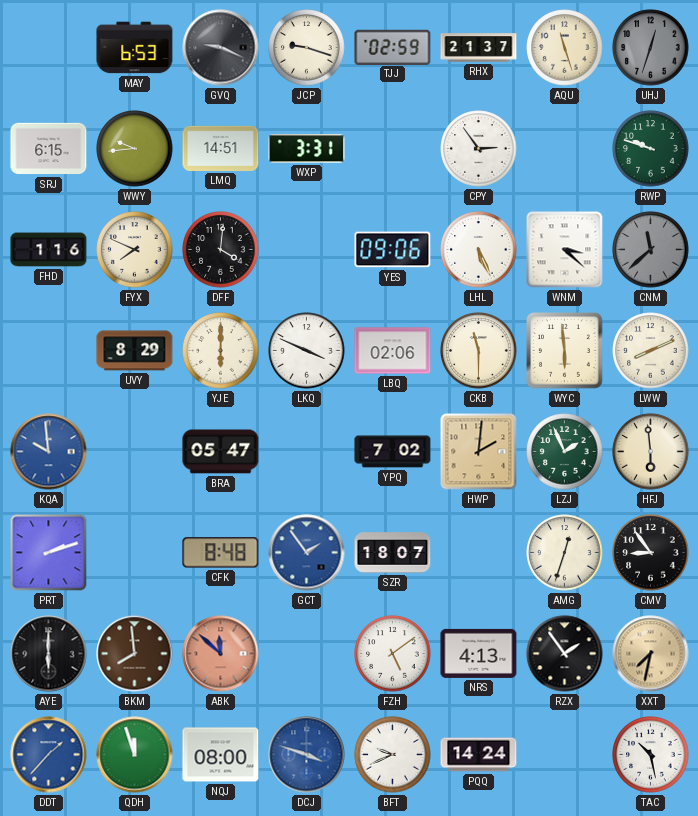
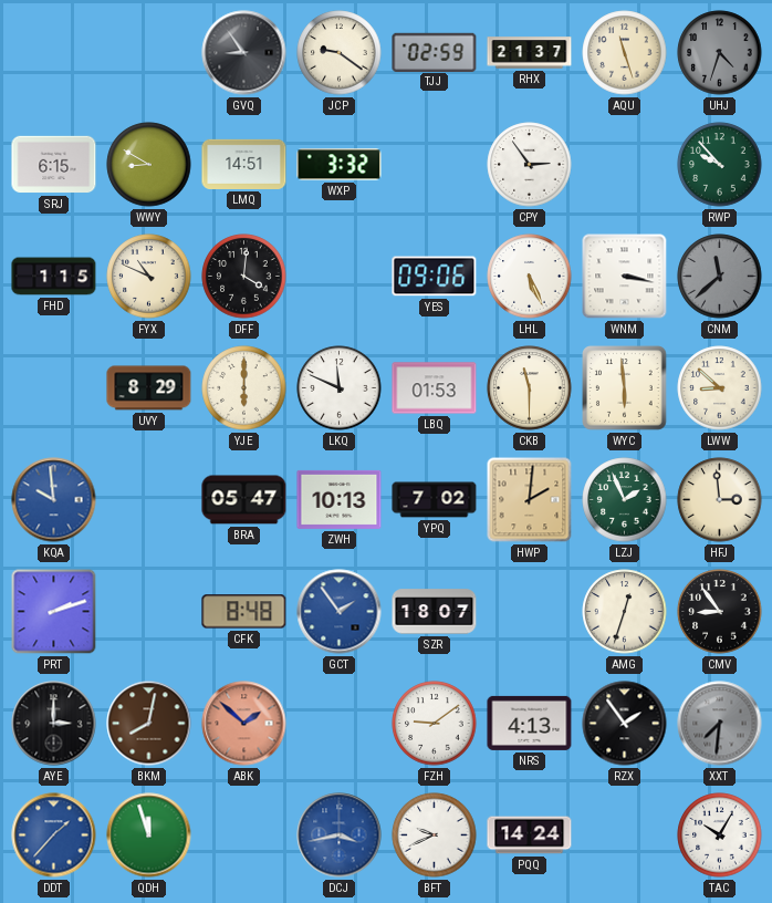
MAY: 6:53 -> none (135, 48)
GVQ: 9:19 -> 8:54 (244, 53)
JCP: 9:18 -> 9:21 (340, 53)
UHJ: 12:33 -> 4:33 (720, 53)
WWY: 9:44 -> 8:50 (149, 165)
WXP: 3:31 -> 3:32 (340, 165)
RWP: 9:48 -> 9:53 (720, 165)
FHD: 1:16 -> 1:15 (54, 277)
FYX: 7:49 -> 10:49 (149, 277)
WNM: 3:22 -> 3:17 (625, 277)
LKQ: 3:49 -> 11:49 (340, 388)
LBQ: 02:06 -> 01:53 (435, 388)
LWW: 8:11 -> 8:52 (720, 388)
ZWH: none -> 10:13 (340, 499)
HFJ: 5:59 -> 2:59 (720, 500)
AYE: 6:00 -> 3:00 (54, 724)
BKM: 7:59 -> 8:02 (149, 724)
ABK: 11:52 -> 1:52 (244, 724)
FZH: 5:09 -> 9:09 (435, 724)
XXT: 7:32 -> 7:31 (720, 724)
XXT dial: champagne -> grey (720, 724)
NQJ: 08:00 -> none (221, 755)
DCJ: 3:48 -> 3:43 (340, 835)
TAC: 10:28 -> 10:05 (720, 835)
